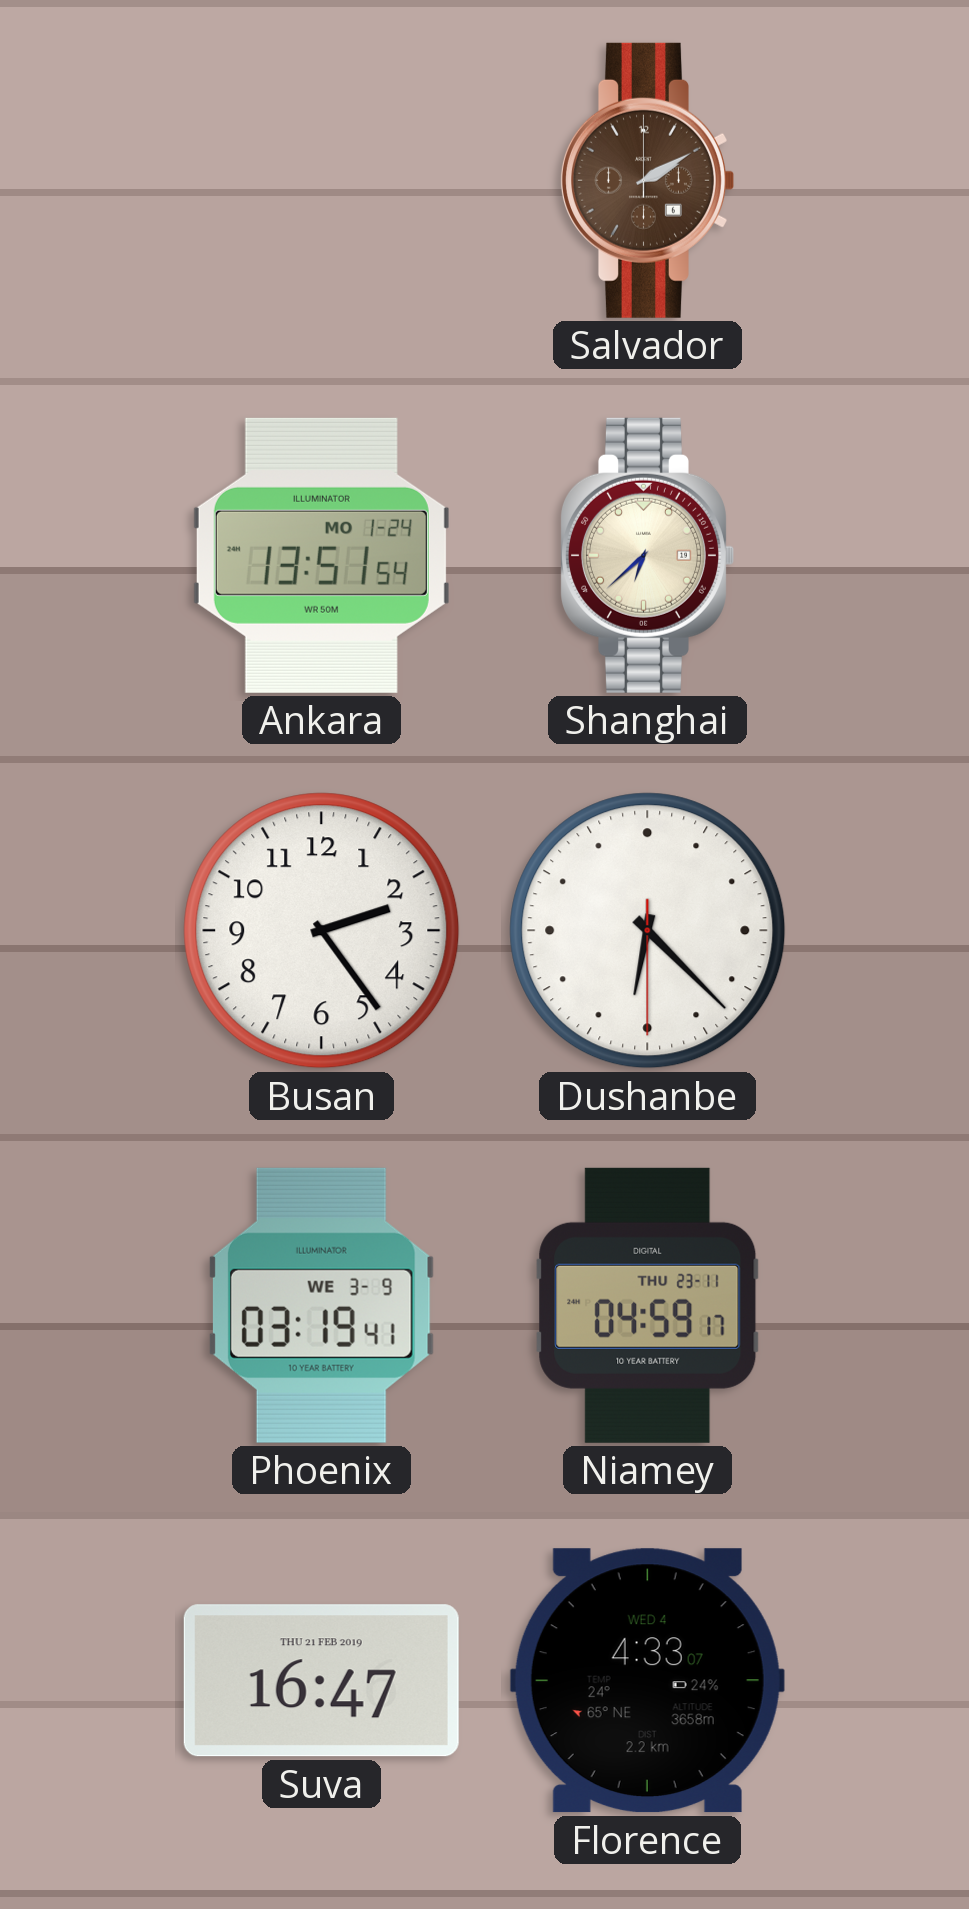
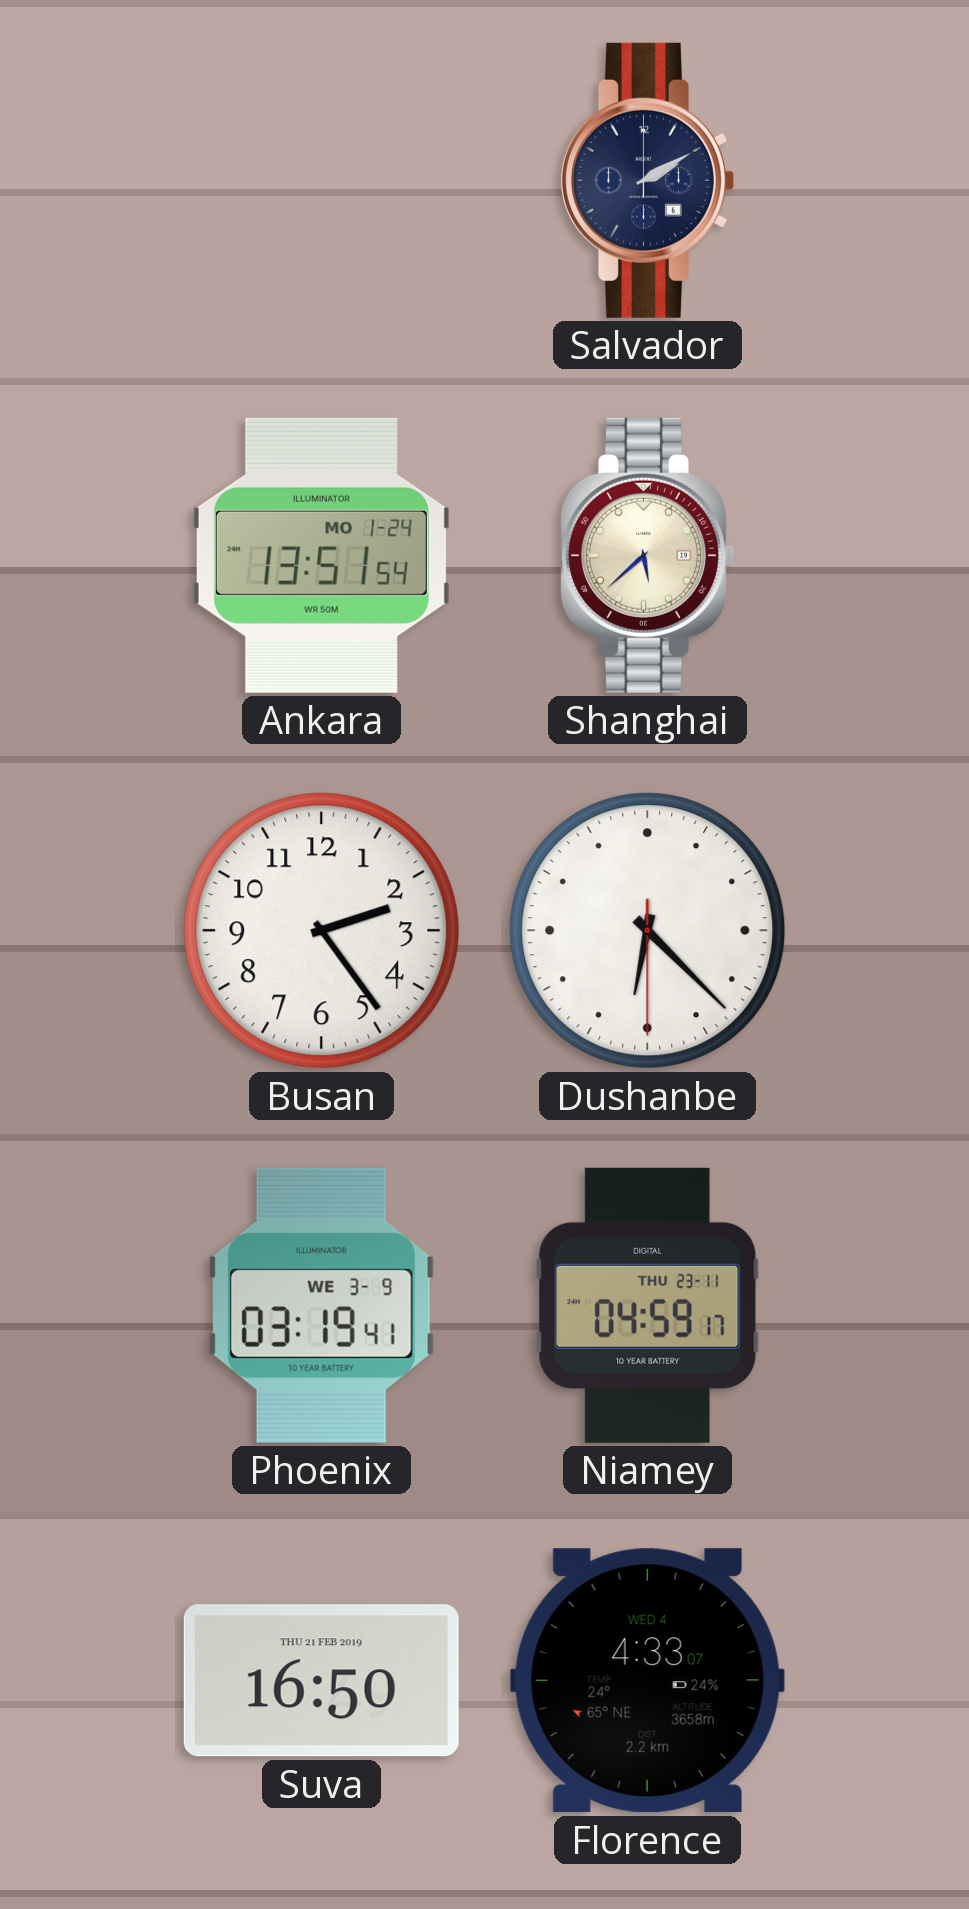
Salvador dial: brown -> navy (648, 180)
Shanghai: 6:38 -> 5:38 (648, 555)
Suva: 16:47 -> 16:50 (321, 1681)
